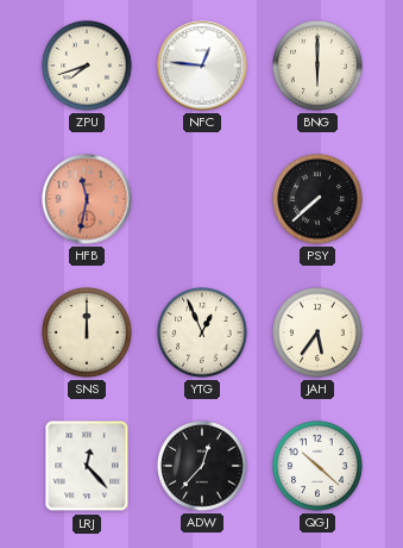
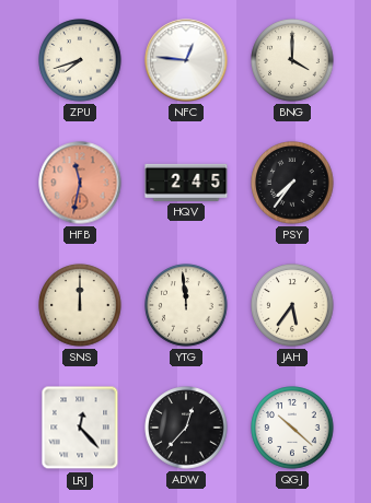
BNG: 6:00 -> 4:00 (292, 60)
HQV: none -> 2:45 (186, 183)
PSY: 7:38 -> 7:36 (292, 183)
YTG: 12:56 -> 11:59 (186, 305)
